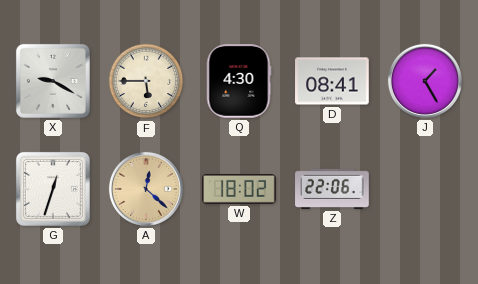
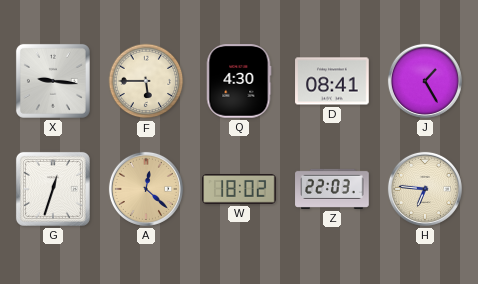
X: 9:20 -> 9:16 (53, 81)
Z: 22:06 -> 22:03 (332, 189)
H: none -> 6:46 (425, 189)
